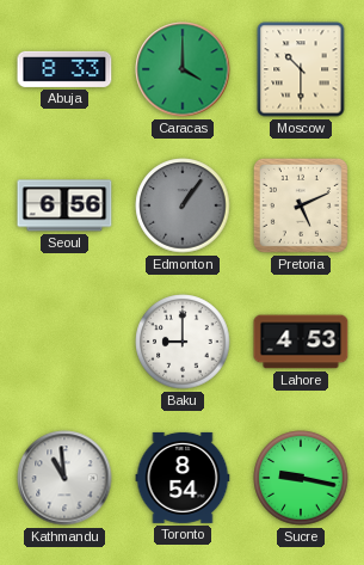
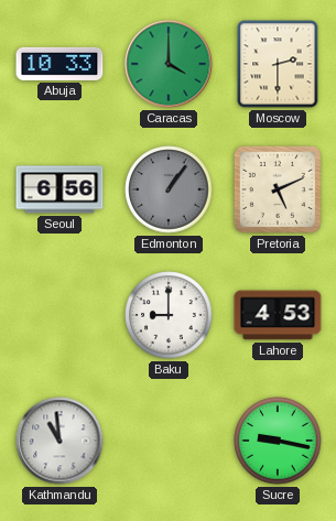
Abuja: 8:33 -> 10:33 (59, 64)
Moscow: 10:30 -> 2:30 (278, 64)
Toronto: 8:54 -> none (183, 478)
